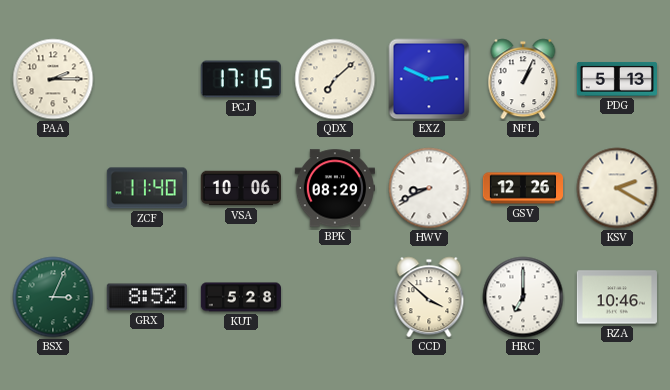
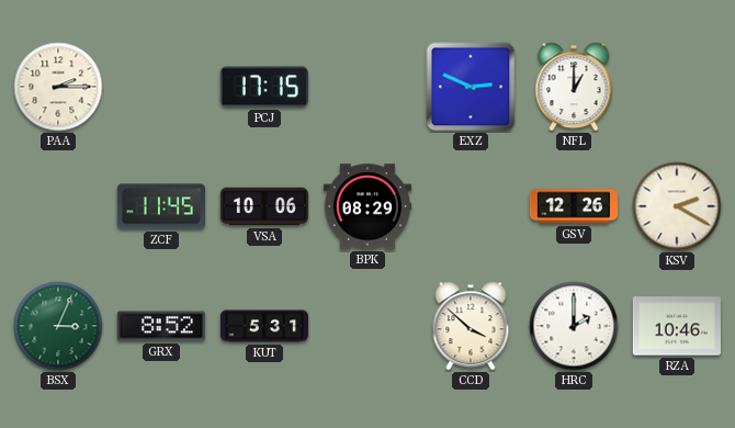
QDX: 7:08 -> none (335, 79)
NFL: 1:04 -> 1:00 (574, 87)
PDG: 5:13 -> none (617, 79)
ZCF: 11:40 -> 11:45 (161, 206)
HWV: 8:41 -> none (429, 188)
KUT: 5:28 -> 5:31 (264, 326)
HRC: 7:00 -> 2:00 (574, 326)
